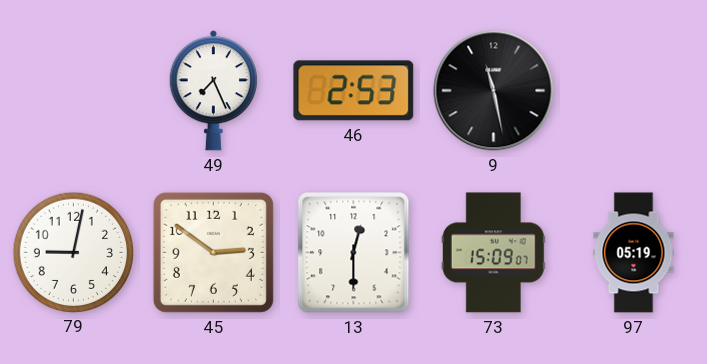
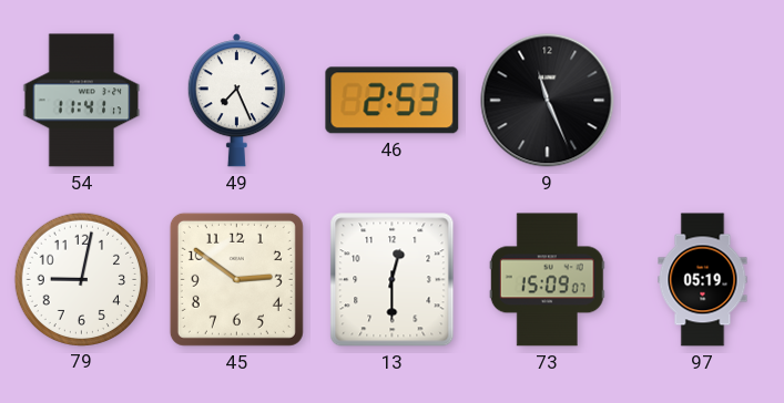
54: none -> 11:41 (82, 101)
9: 11:28 -> 11:26 (548, 101)
